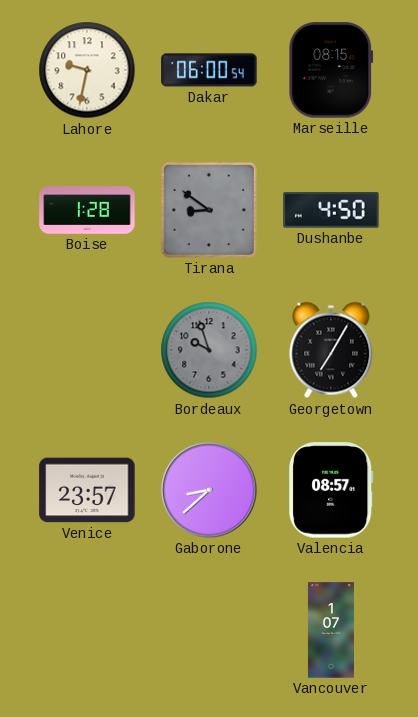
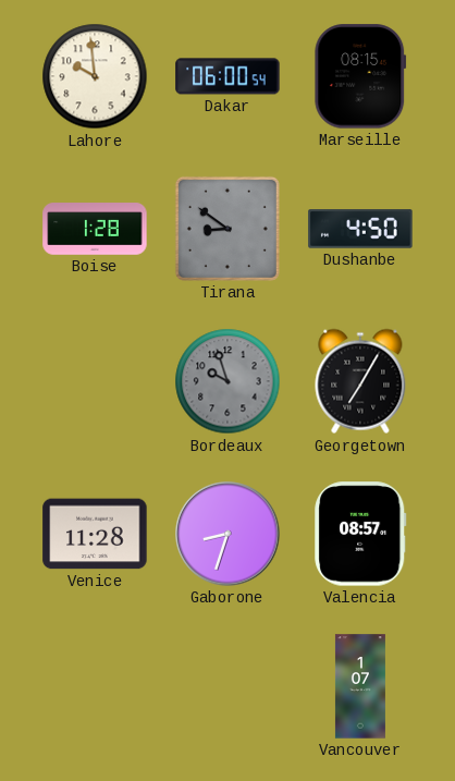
Lahore: 9:32 -> 9:59 (95, 76)
Venice: 23:57 -> 11:28 (95, 534)
Gaborone: 8:38 -> 8:33 (228, 534)
